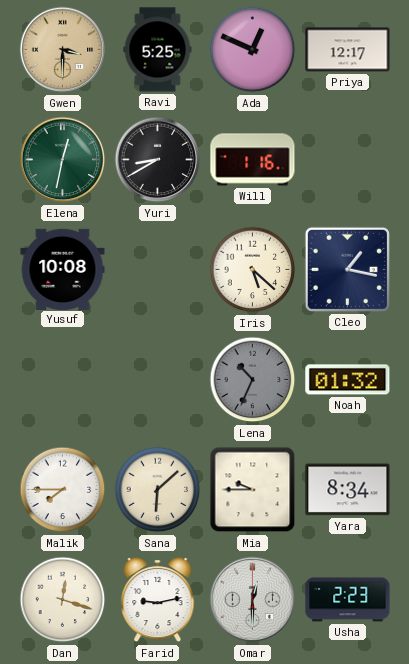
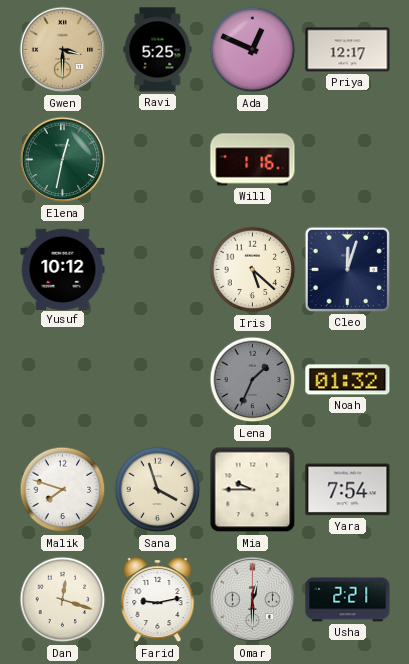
Yuri: 8:40 -> none (158, 160)
Yusuf: 10:08 -> 10:12 (63, 269)
Cleo: 1:17 -> 12:03 (347, 269)
Lena: 10:34 -> 1:34 (253, 380)
Malik: 7:45 -> 7:48 (63, 490)
Sana: 6:08 -> 3:57 (158, 490)
Yara: 8:34 -> 7:54 (348, 490)
Usha: 2:23 -> 2:21 (348, 600)
